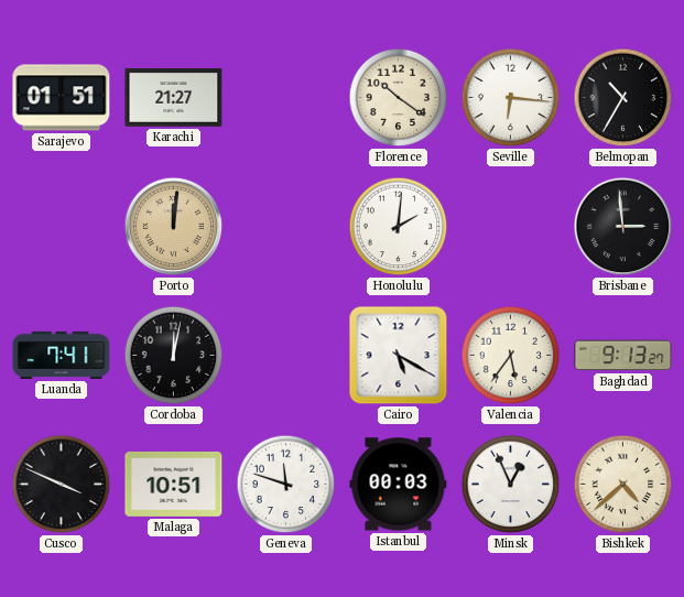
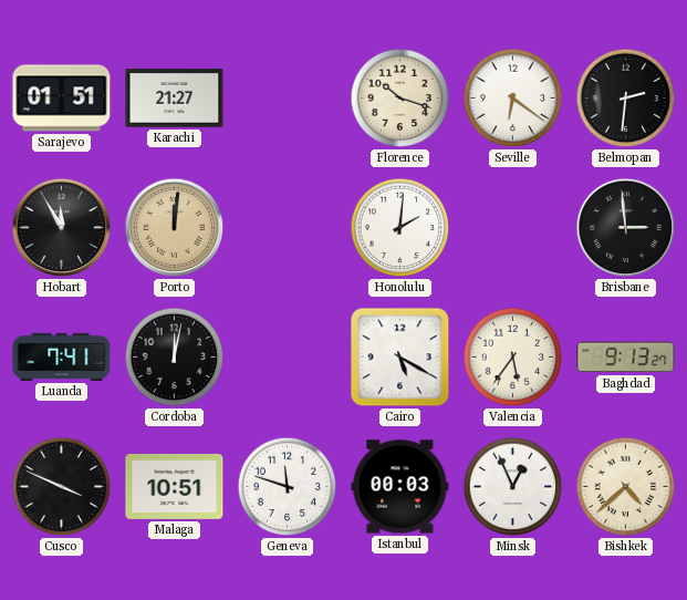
Florence: 10:21 -> 10:18 (400, 99)
Seville: 6:16 -> 6:21 (513, 99)
Belmopan: 10:35 -> 2:31 (626, 99)
Hobart: none -> 11:55 (62, 228)
